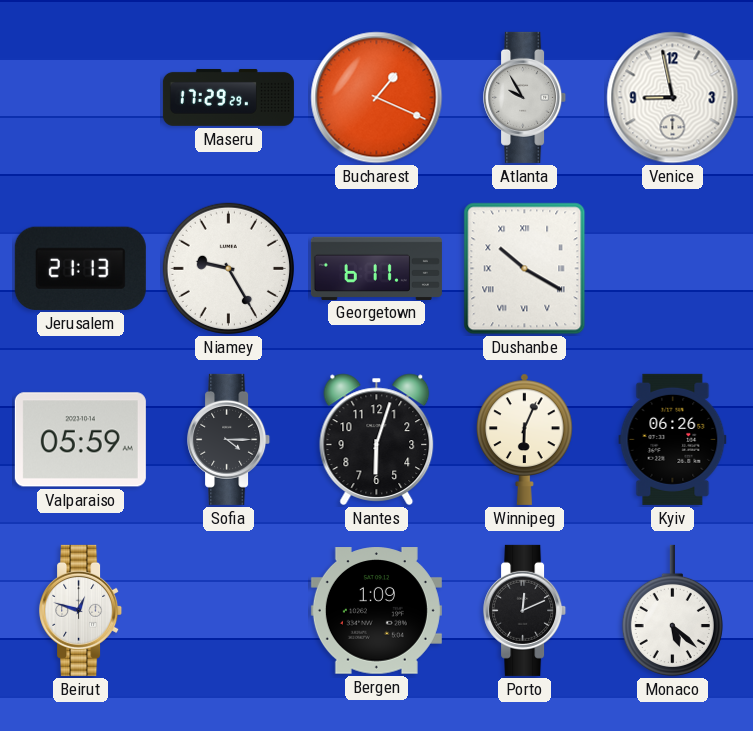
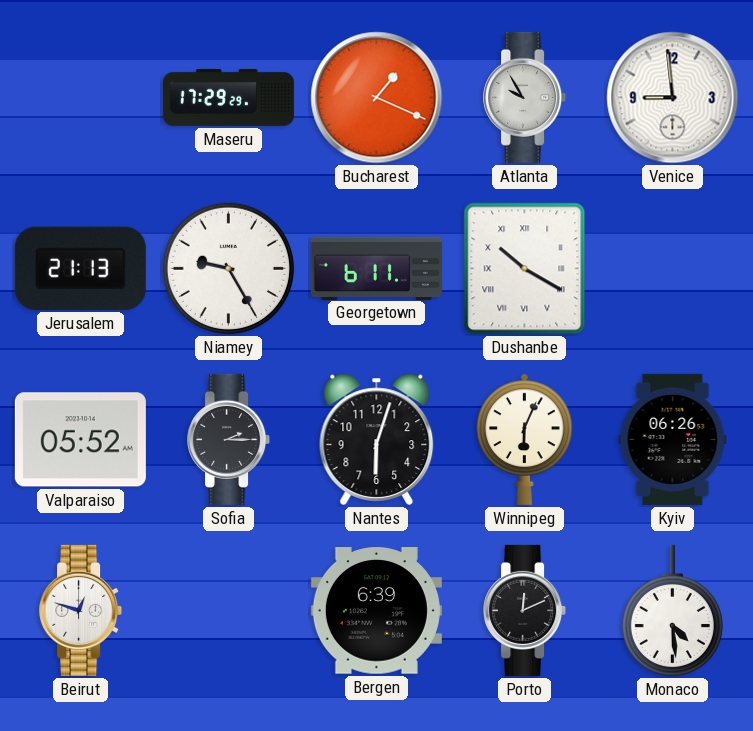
Venice: 8:58 -> 8:59 (673, 98)
Valparaiso: 05:59 -> 05:52 (80, 440)
Sofia: 4:15 -> 2:15 (229, 439)
Bergen: 1:09 -> 6:39 (376, 611)
Monaco: 5:22 -> 4:29 (672, 611)
